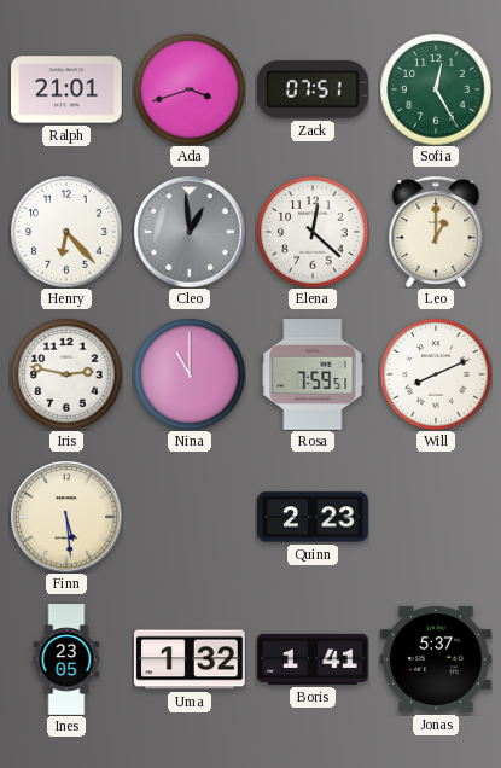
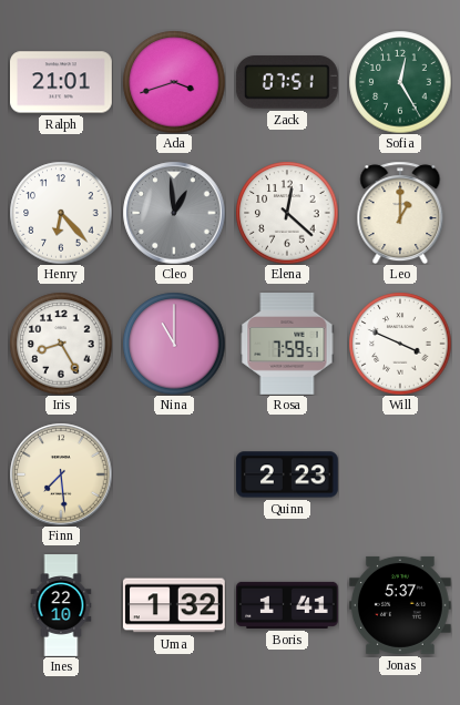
Iris: 2:47 -> 8:25 (61, 344)
Will: 8:11 -> 3:49 (400, 344)
Finn: 5:29 -> 7:29 (61, 474)
Ines: 23:05 -> 22:10 (61, 605)
